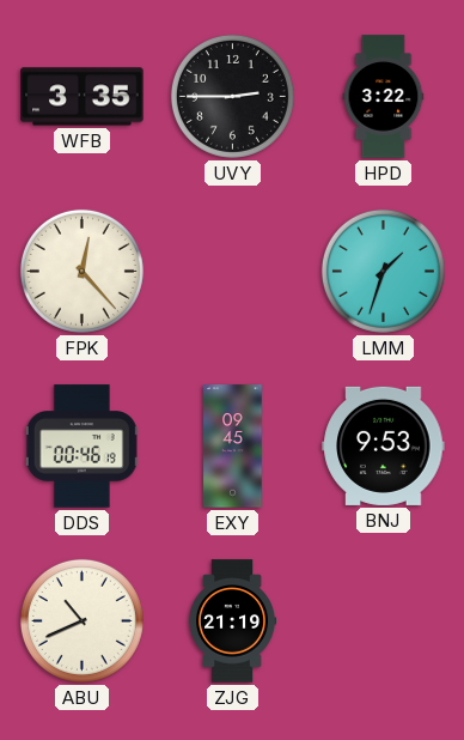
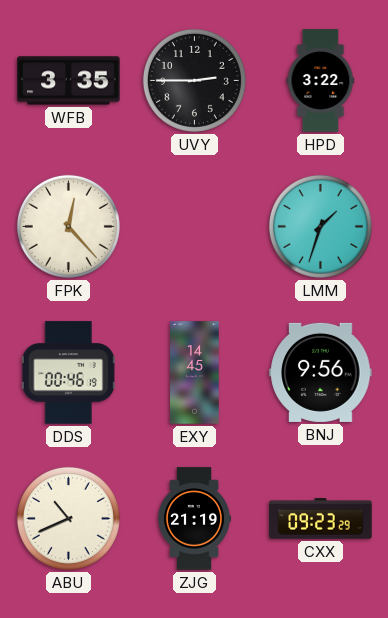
EXY: 09:45 -> 14:45 (195, 373)
BNJ: 9:53 -> 9:56 (321, 372)
CXX: none -> 09:23 (321, 519)
